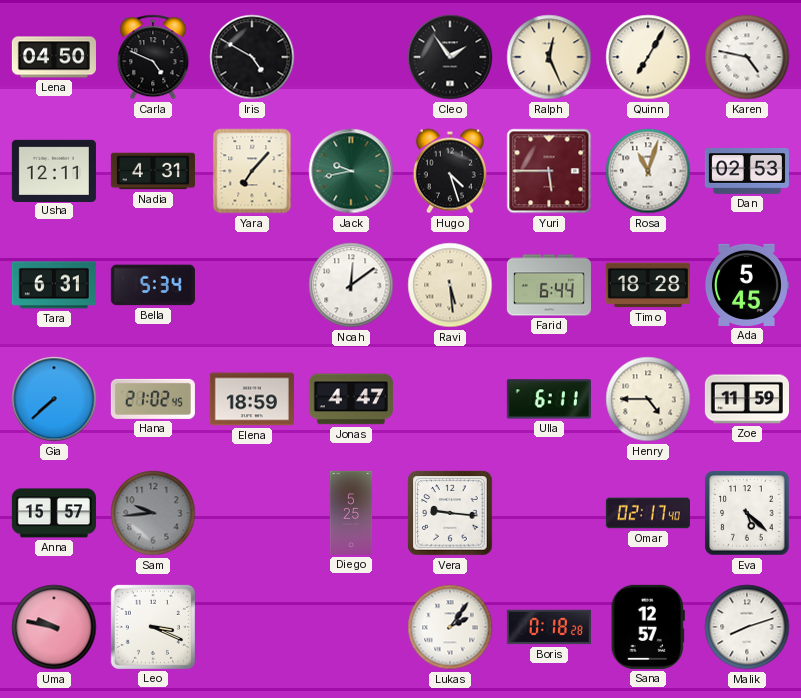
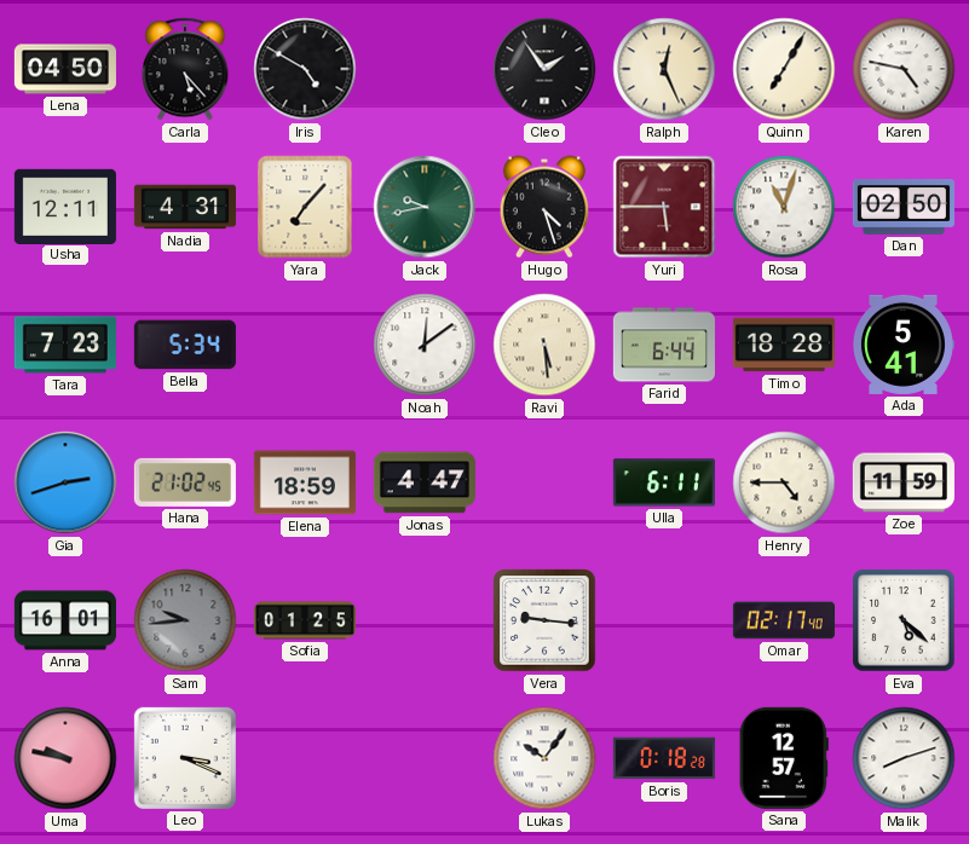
Carla: 4:49 -> 5:23 (185, 69)
Dan: 02:53 -> 02:50 (904, 208)
Tara: 6:31 -> 7:23 (65, 345)
Ada: 5:45 -> 5:41 (902, 345)
Gia: 7:38 -> 2:42 (65, 482)
Anna: 15:57 -> 16:01 (65, 620)
Sofia: none -> 01:25 (305, 620)
Diego: 5:25 -> none (351, 513)
Lukas: 2:06 -> 10:06 (544, 758)
